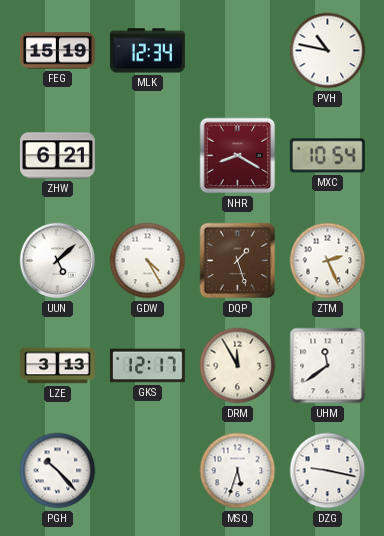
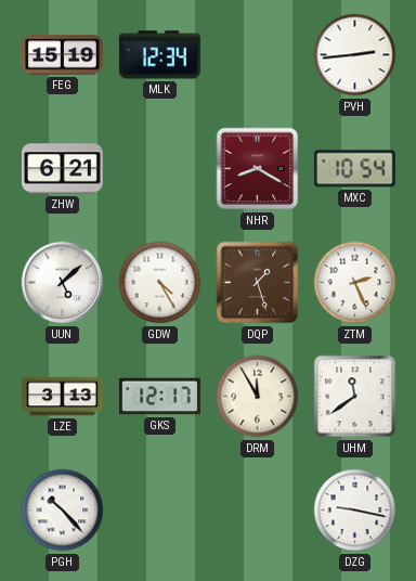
PVH: 10:47 -> 2:44 (355, 55)
MSQ: 5:33 -> none (238, 471)
